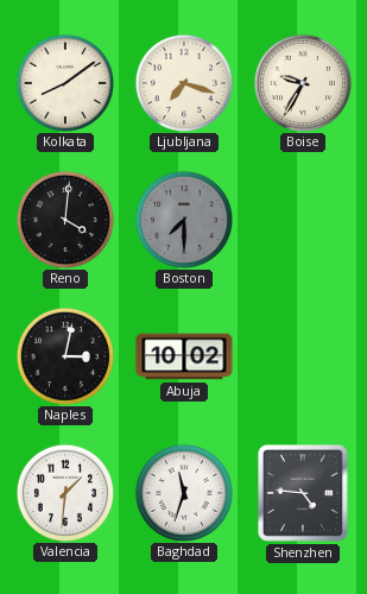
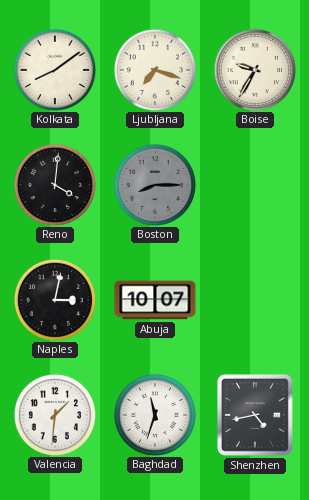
Boston: 7:30 -> 8:15 (154, 184)
Abuja: 10:02 -> 10:07 (155, 300)
Shenzhen: 4:46 -> 4:43 (255, 416)
